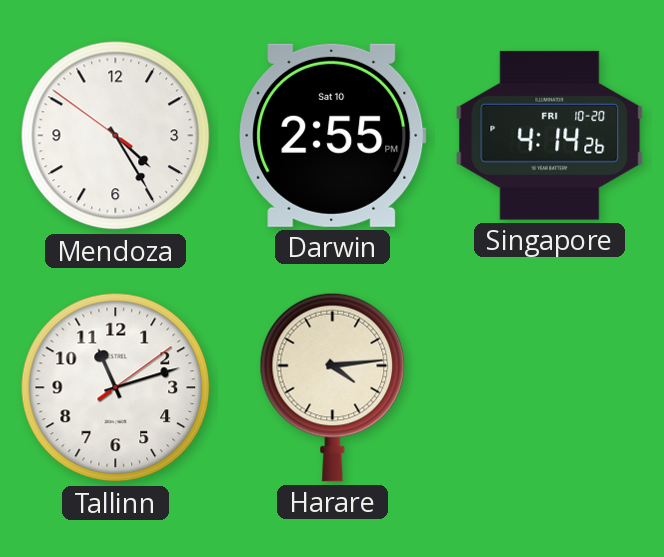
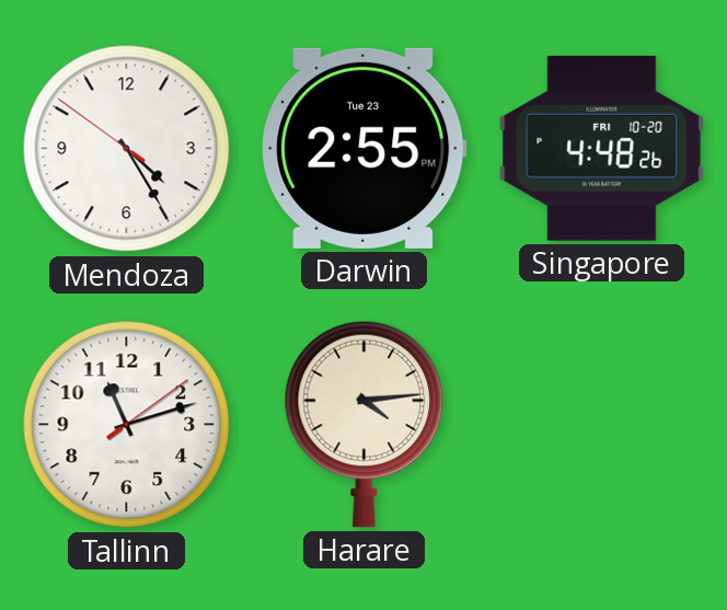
Darwin date: Sat 10 -> Tue 23 (365, 148)
Singapore: 4:14 -> 4:48 (602, 148)
